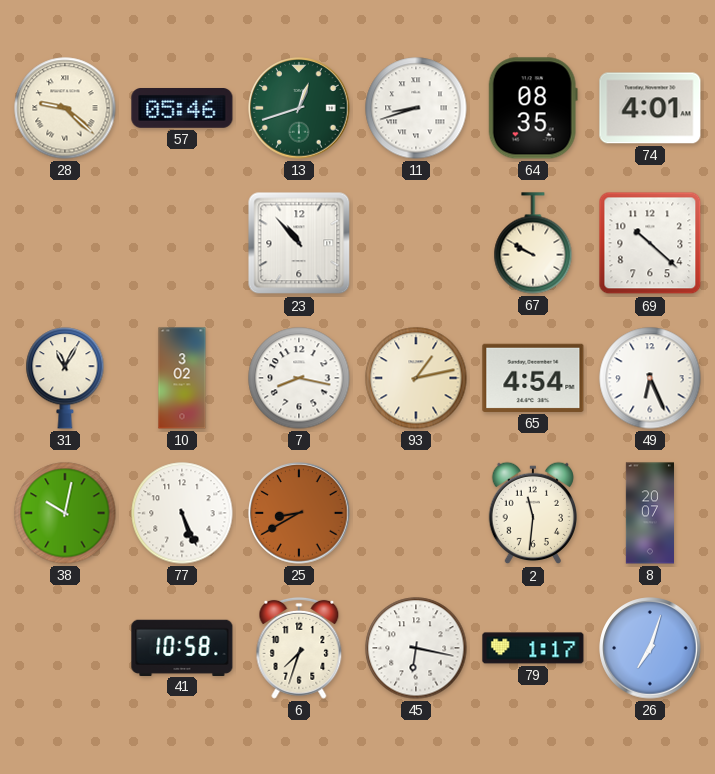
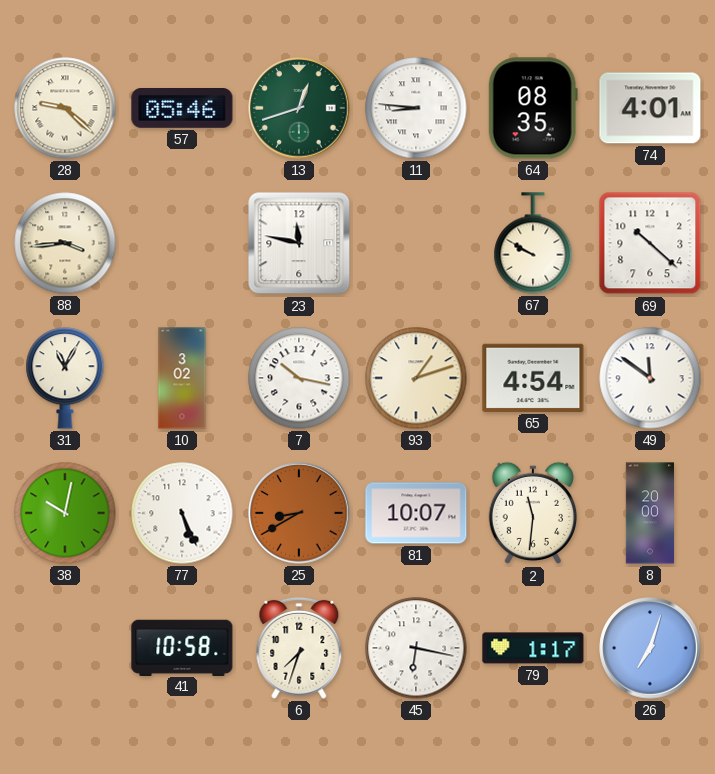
11: 8:42 -> 8:46 (416, 108)
88: none -> 3:44 (65, 243)
23: 10:53 -> 11:47 (299, 243)
7: 8:17 -> 10:17 (299, 378)
93: 1:13 -> 1:12 (416, 378)
49: 6:26 -> 11:51 (650, 378)
81: none -> 10:07 (416, 513)
8: 20:07 -> 20:00 (649, 513)
